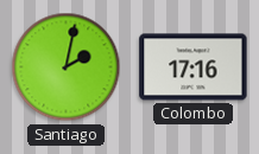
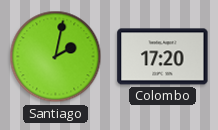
Colombo: 17:16 -> 17:20 (163, 57)
